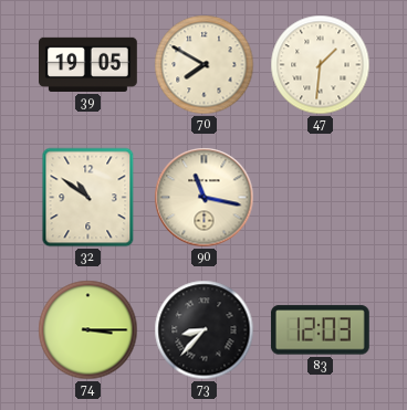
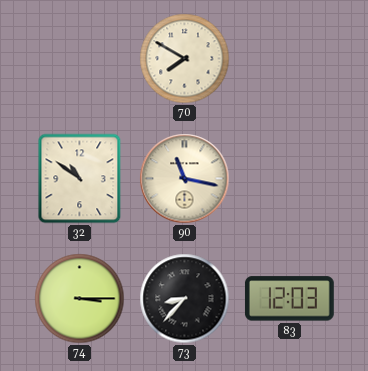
39: 19:05 -> none (88, 64)
47: 1:31 -> none (321, 65)
